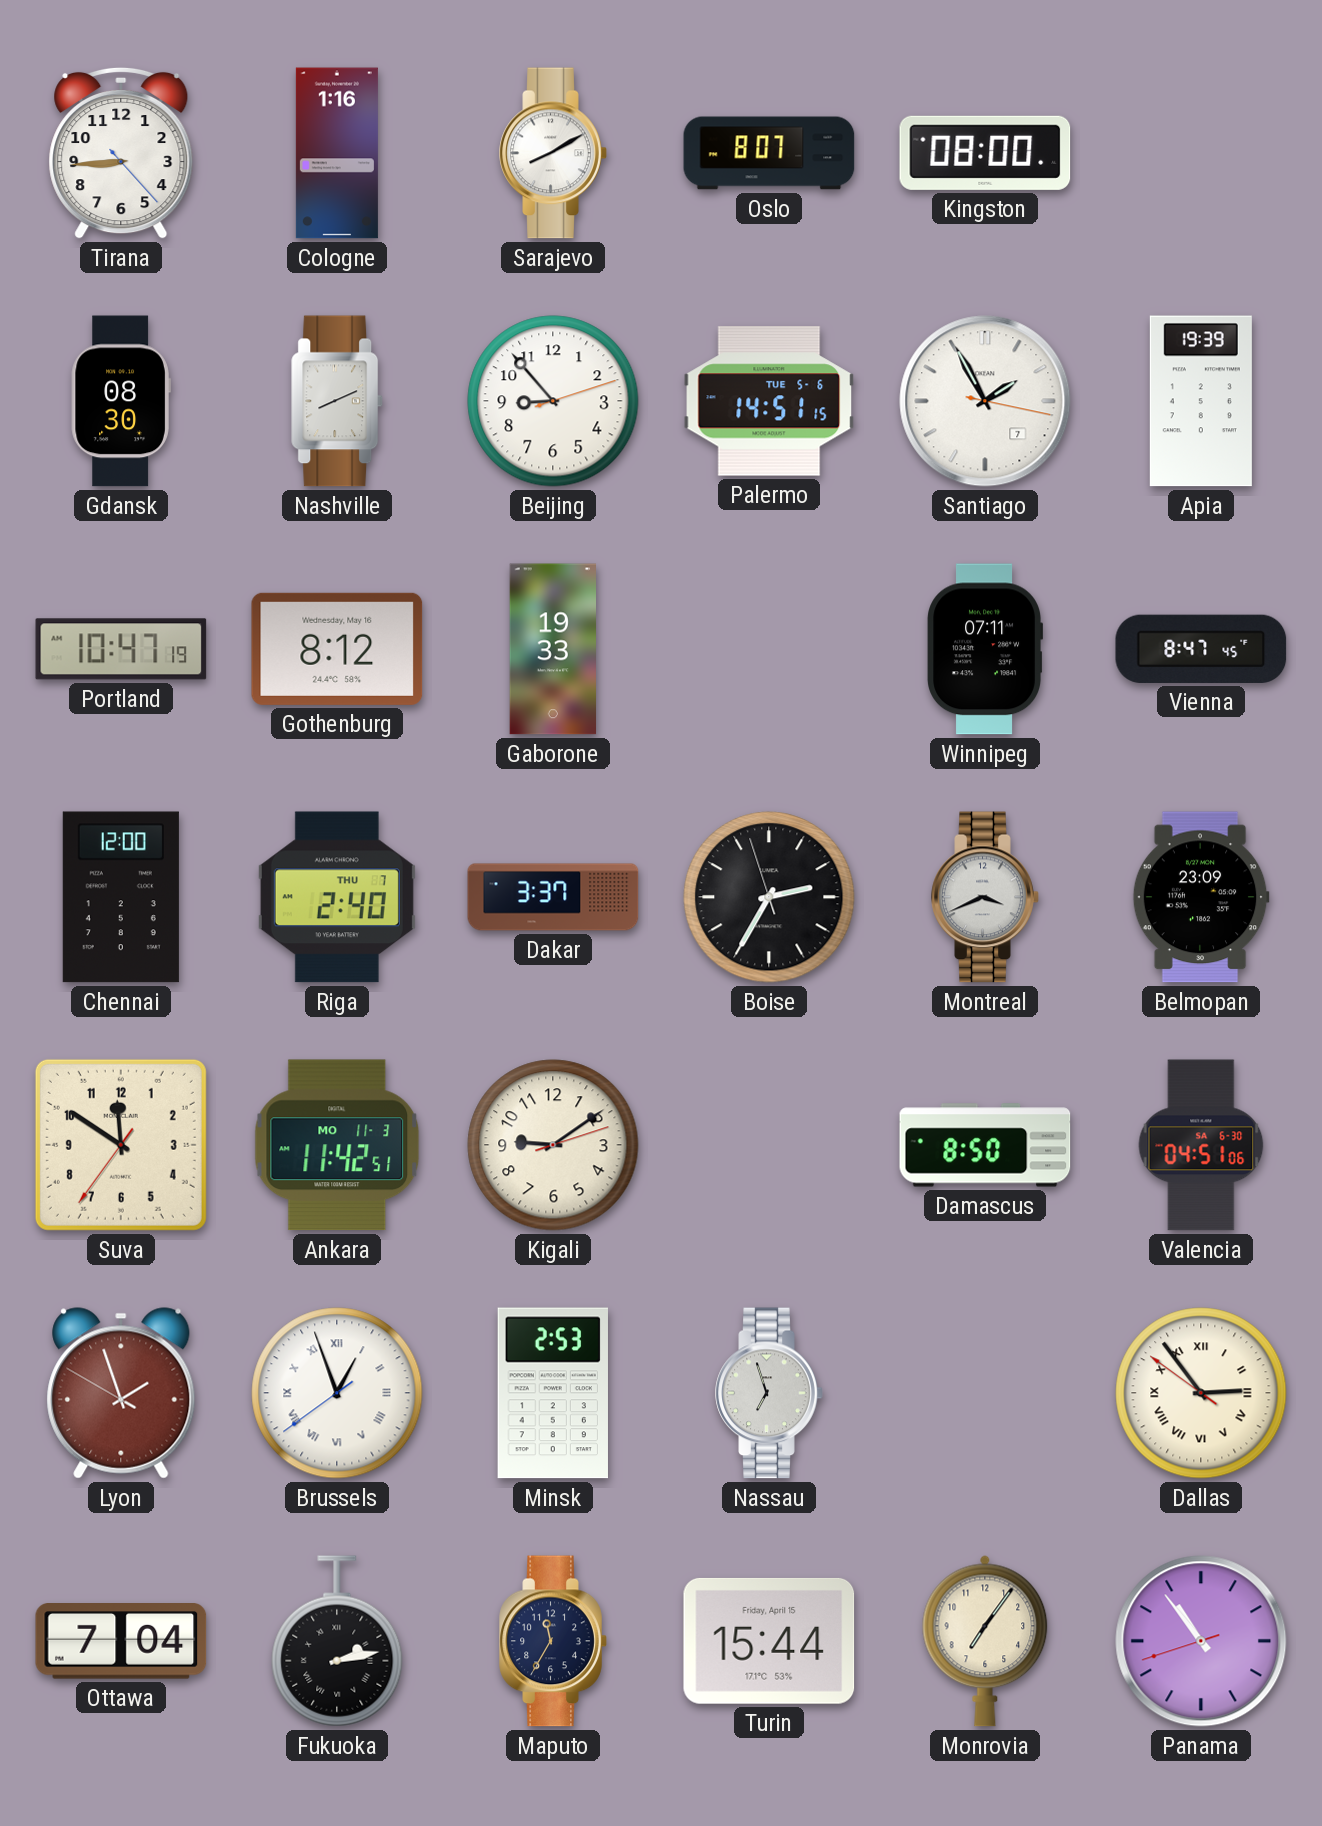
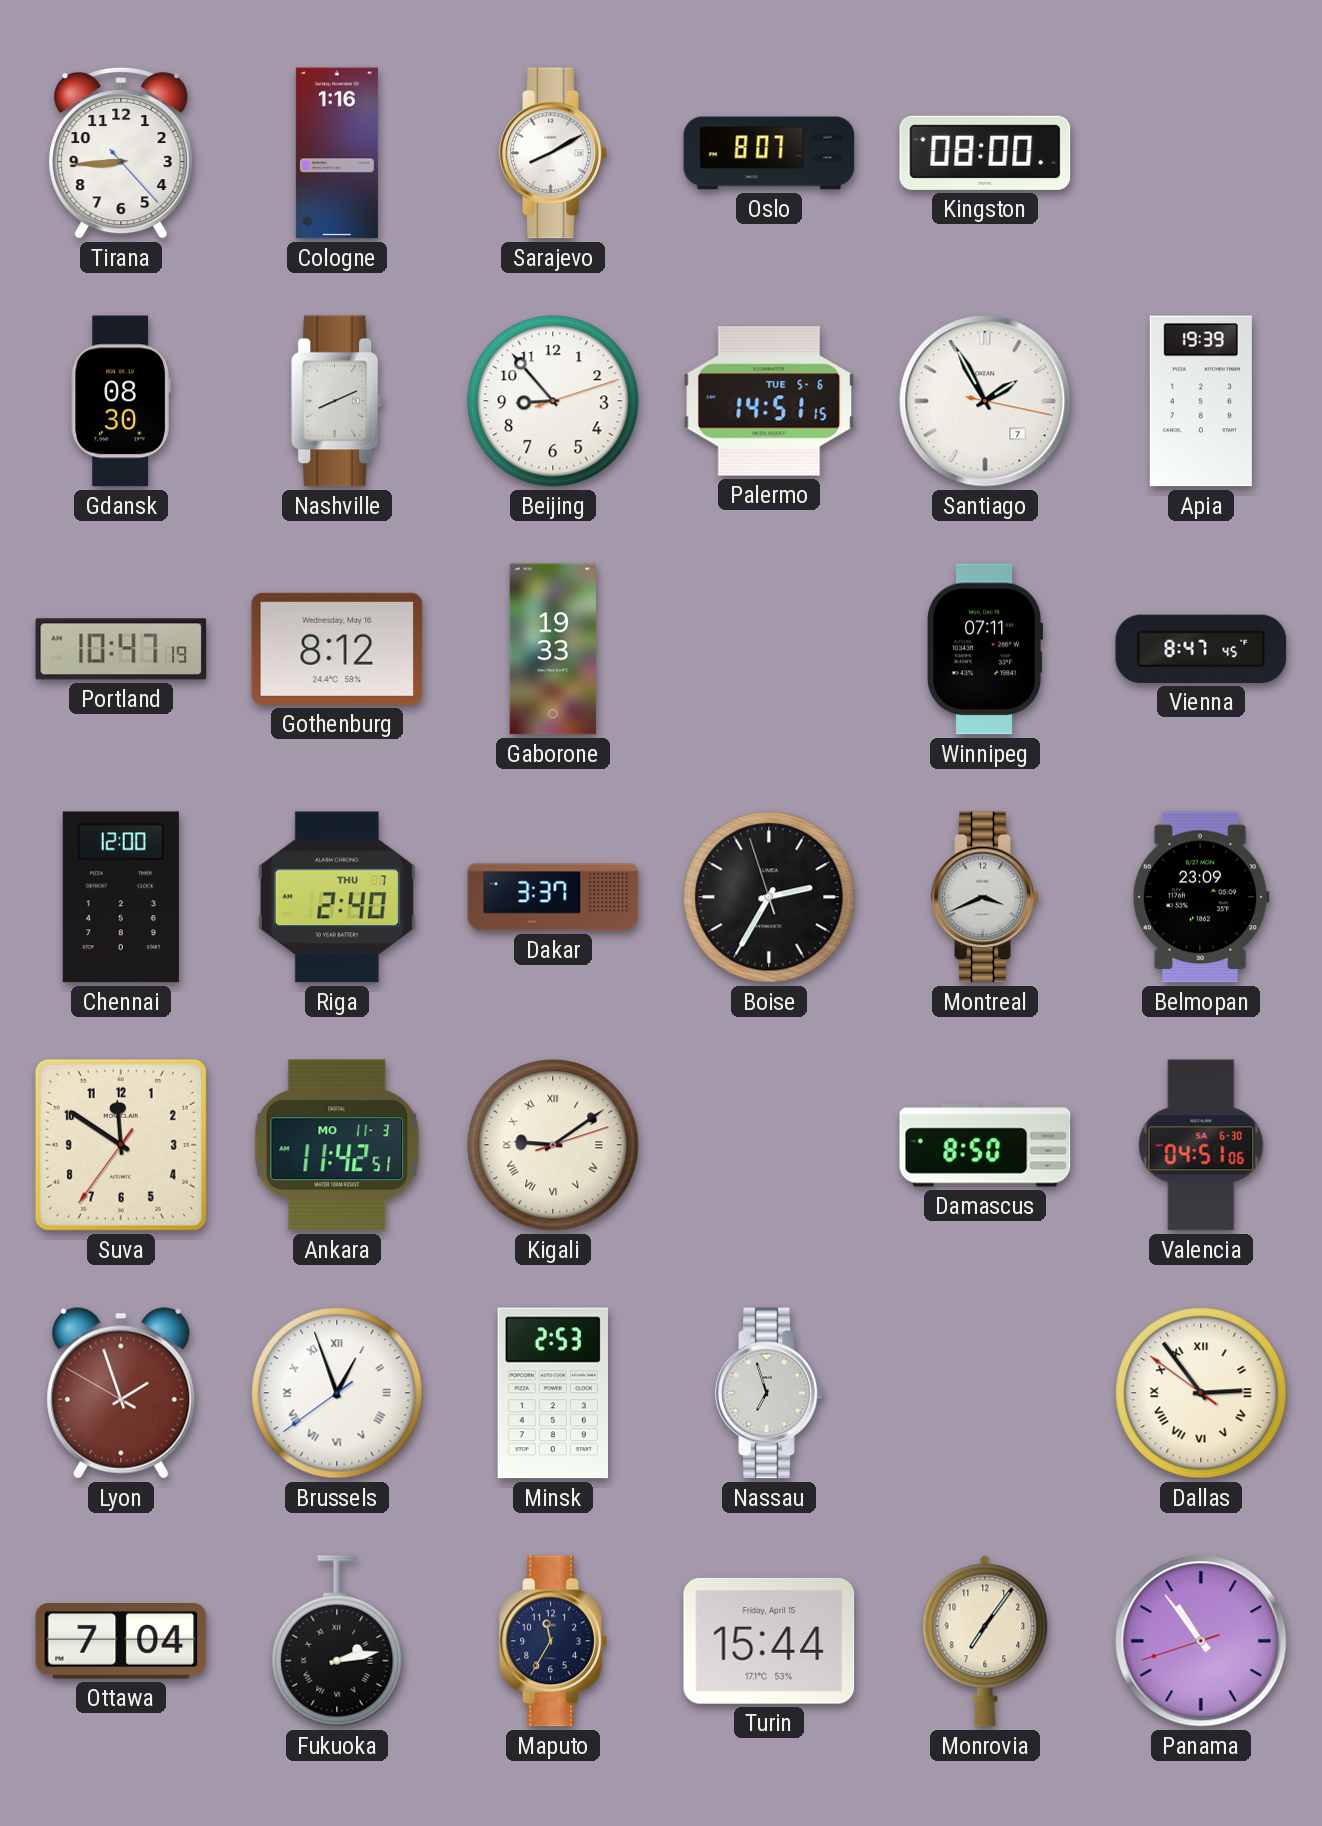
Kigali numerals: Arabic -> Roman (553, 1145)
